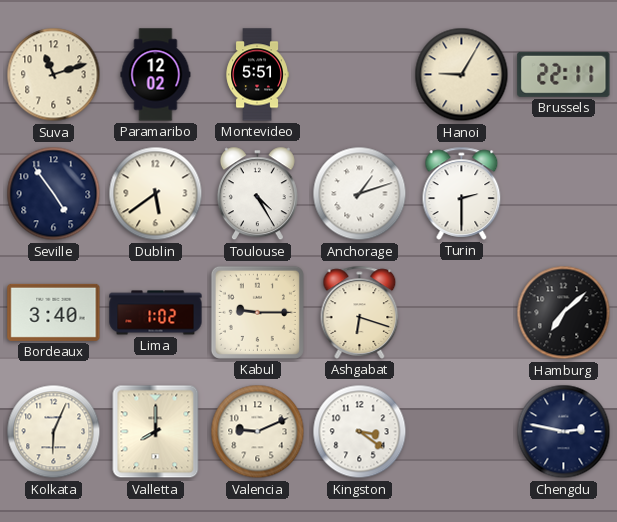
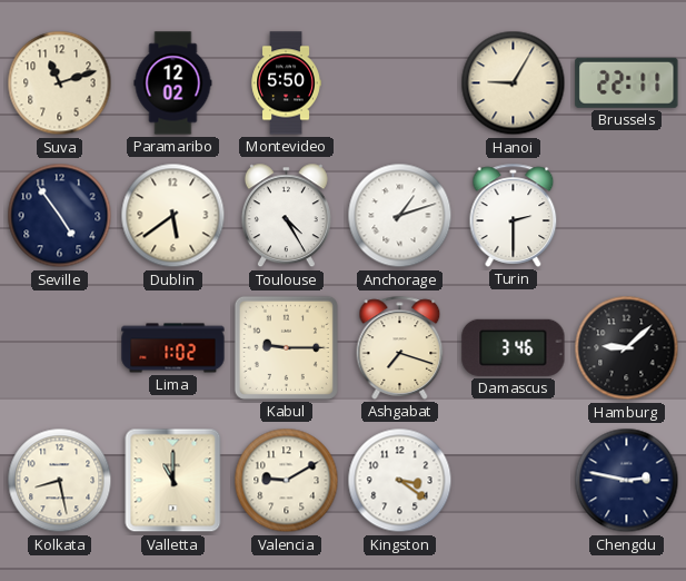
Montevideo: 5:51 -> 5:50 (286, 83)
Bordeaux: 3:40 -> none (54, 312)
Ashgabat: 6:18 -> 7:18 (400, 347)
Damascus: none -> 3:46 (514, 347)
Hamburg: 7:08 -> 9:08 (627, 348)
Kolkata: 6:04 -> 8:28 (60, 481)
Valletta: 8:00 -> 11:00 (173, 481)
Valencia: 9:11 -> 9:10 (287, 481)
